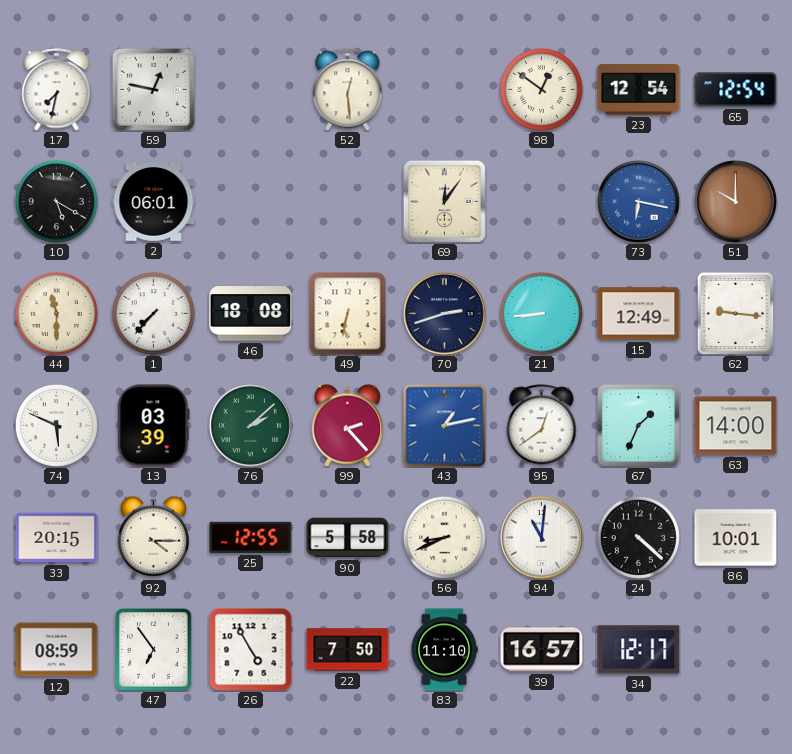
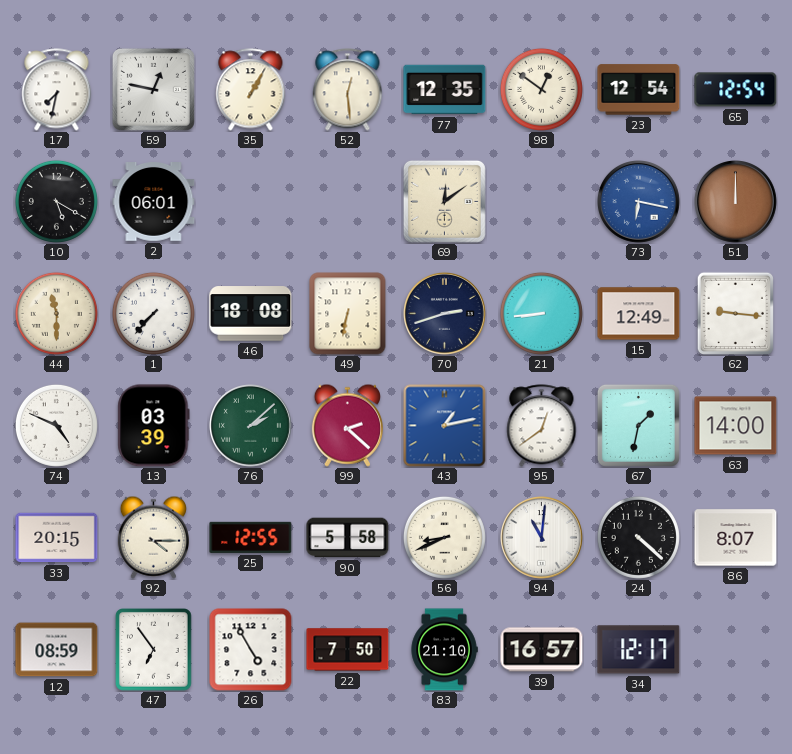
35: none -> 1:05 (251, 90)
77: none -> 12:35 (445, 90)
69: 12:06 -> 12:09 (444, 201)
51: 10:00 -> 12:00 (736, 202)
74: 5:49 -> 4:49 (56, 425)
99: 2:23 -> 2:22 (347, 425)
67: 1:34 -> 1:32 (638, 425)
86: 10:01 -> 8:07 (736, 538)
83: 11:10 -> 21:10 (444, 650)
